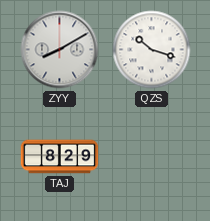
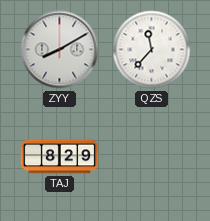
QZS: 10:18 -> 11:37 (152, 50)
